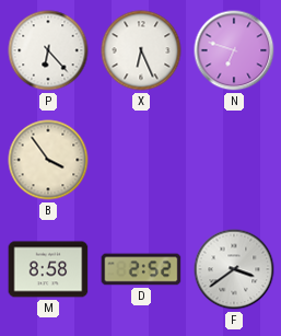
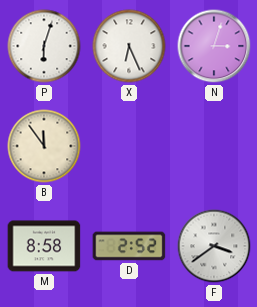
P: 6:23 -> 6:03 (44, 46)
N: 6:48 -> 3:03 (214, 46)
B: 3:54 -> 11:54 (44, 146)
